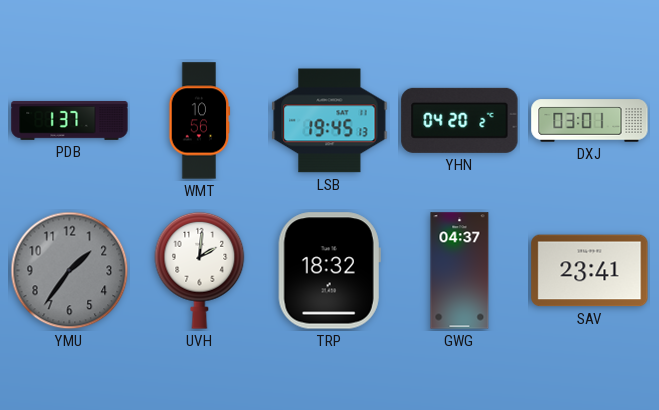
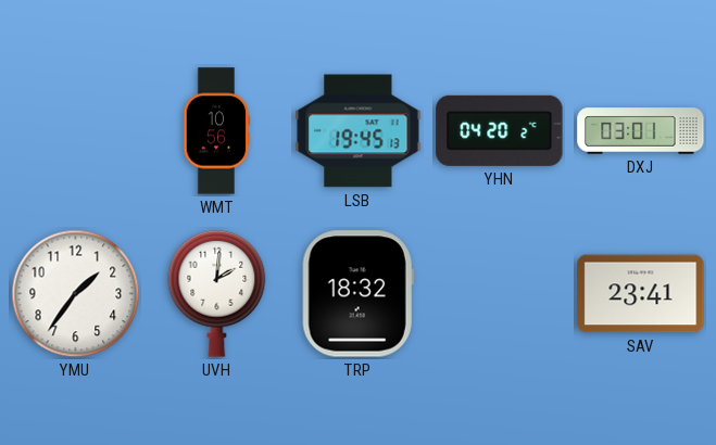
PDB: 1:37 -> none (70, 120)
YMU dial: grey -> white (76, 294)
GWG: 04:37 -> none (460, 271)
